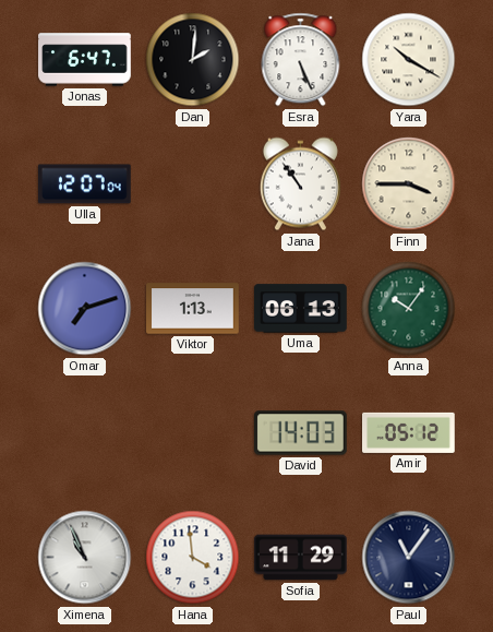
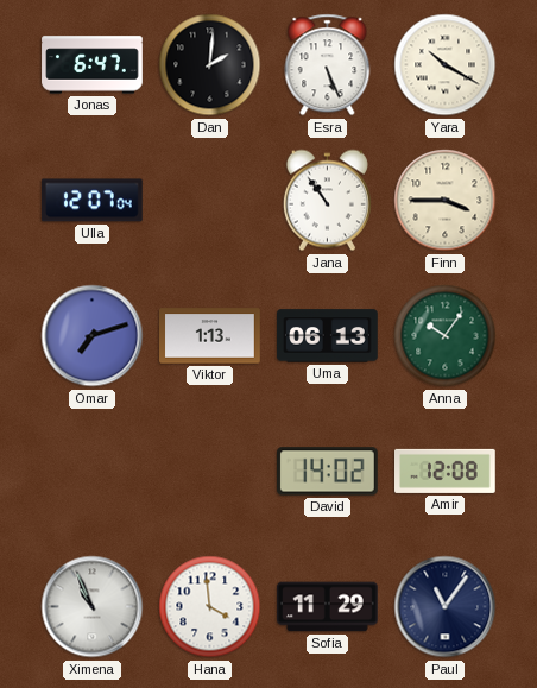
David: 14:03 -> 14:02 (328, 472)
Amir: 05:12 -> 12:08 (446, 471)
